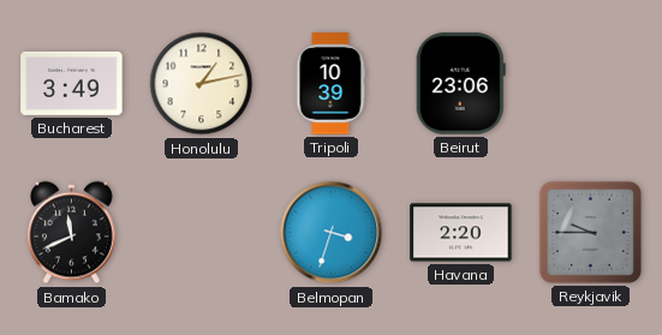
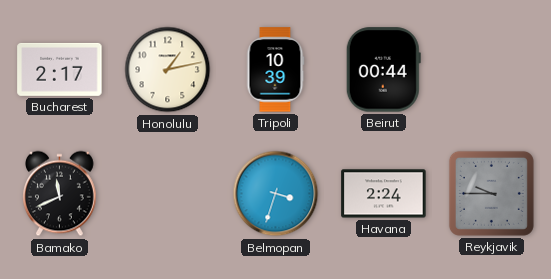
Bucharest: 3:49 -> 2:17 (60, 69)
Beirut: 23:06 -> 00:44 (383, 70)
Havana: 2:20 -> 2:24 (384, 194)
